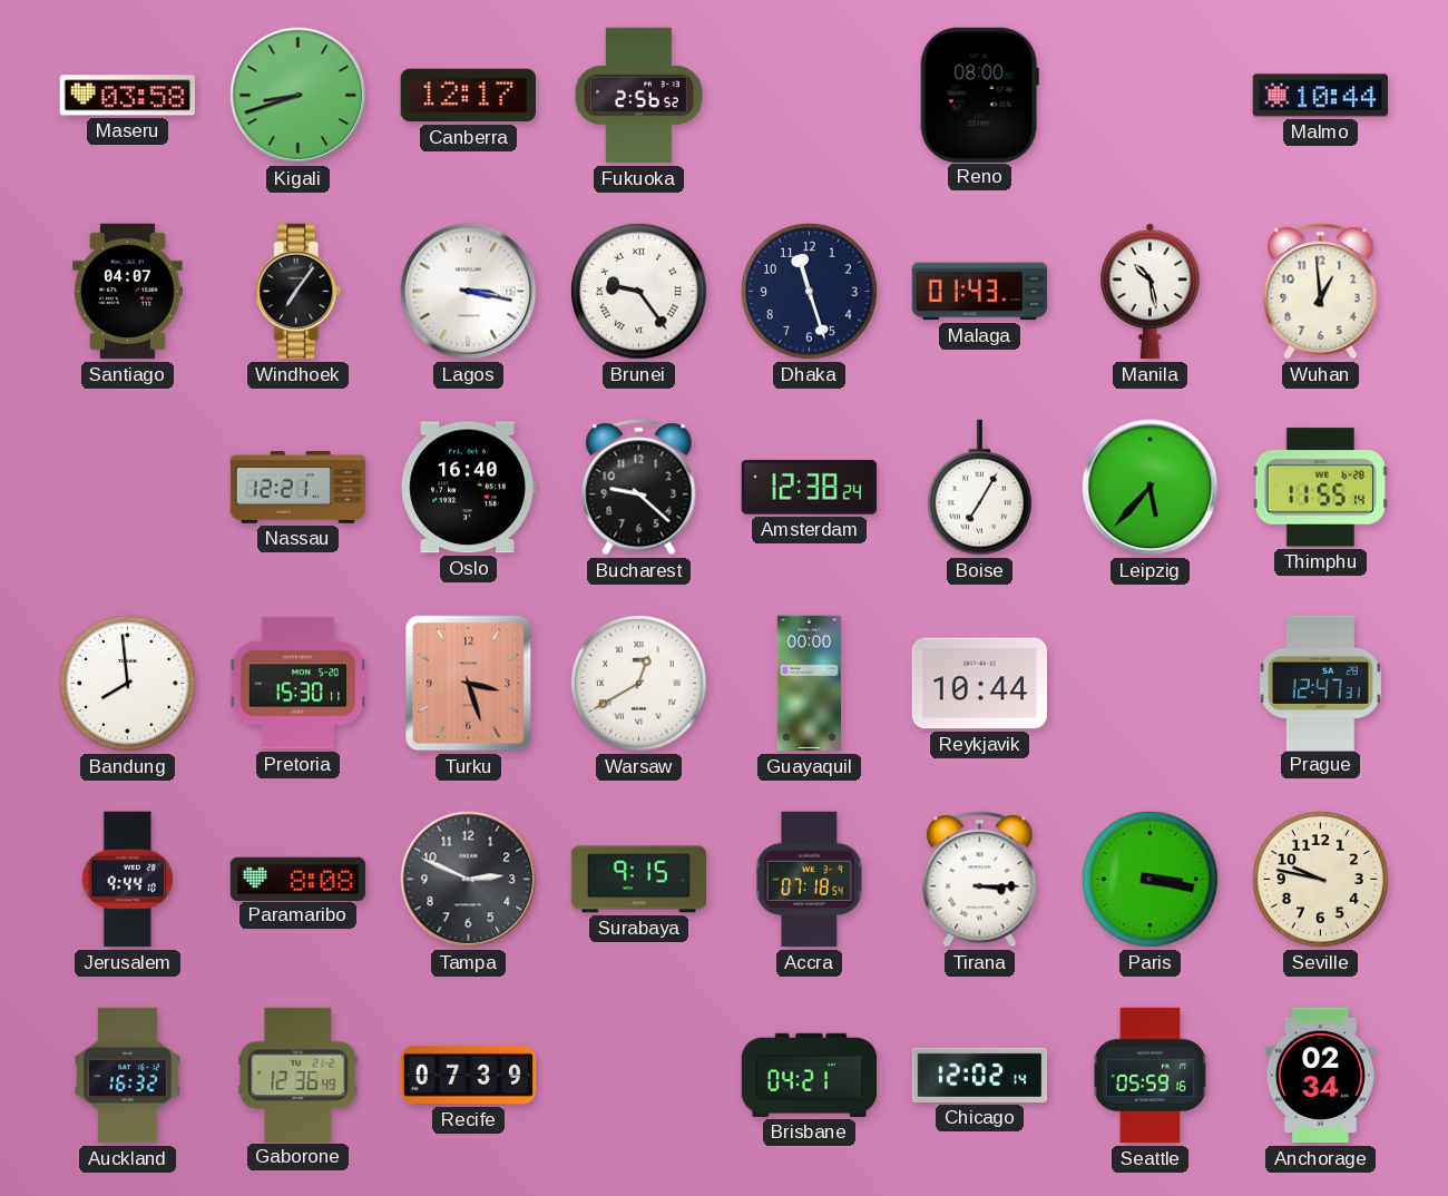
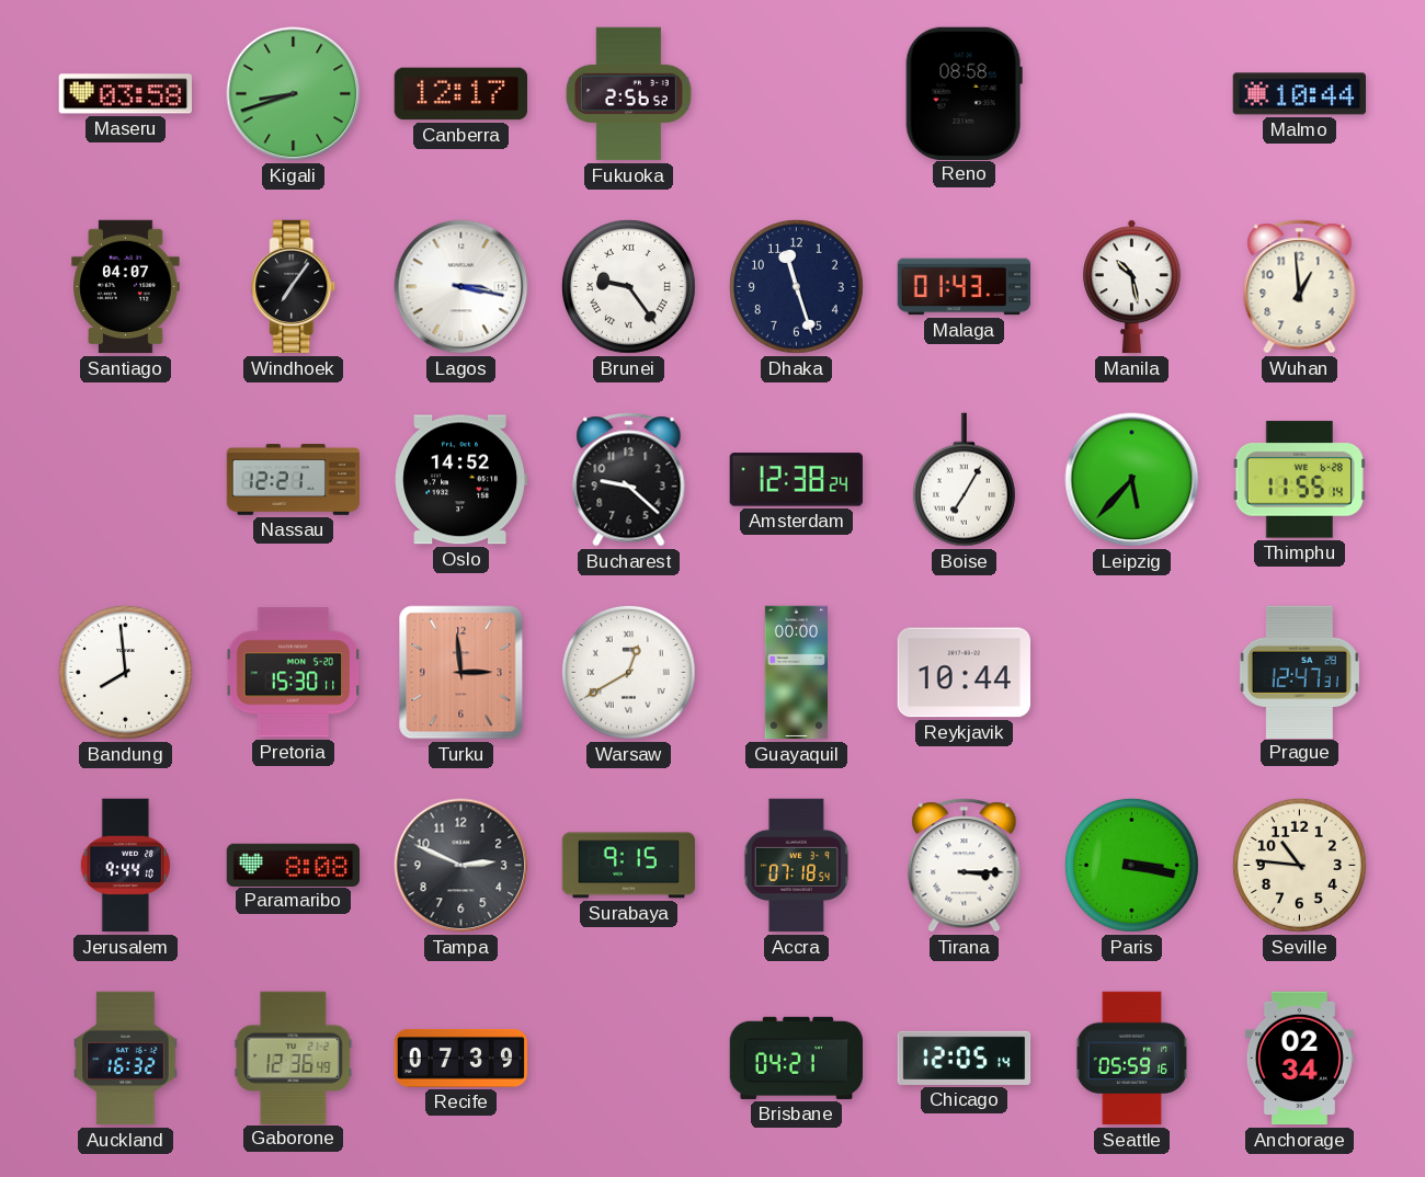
Reno: 08:00 -> 08:58 (964, 93)
Oslo: 16:40 -> 14:52 (460, 480)
Turku: 3:27 -> 2:59 (461, 673)
Seville: 9:47 -> 10:46 (1299, 865)
Chicago: 12:02 -> 12:05 (965, 1058)
